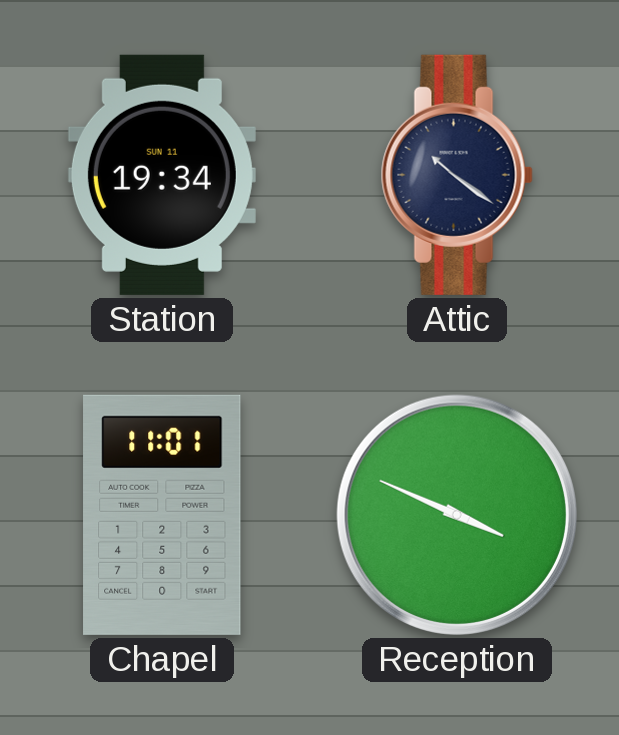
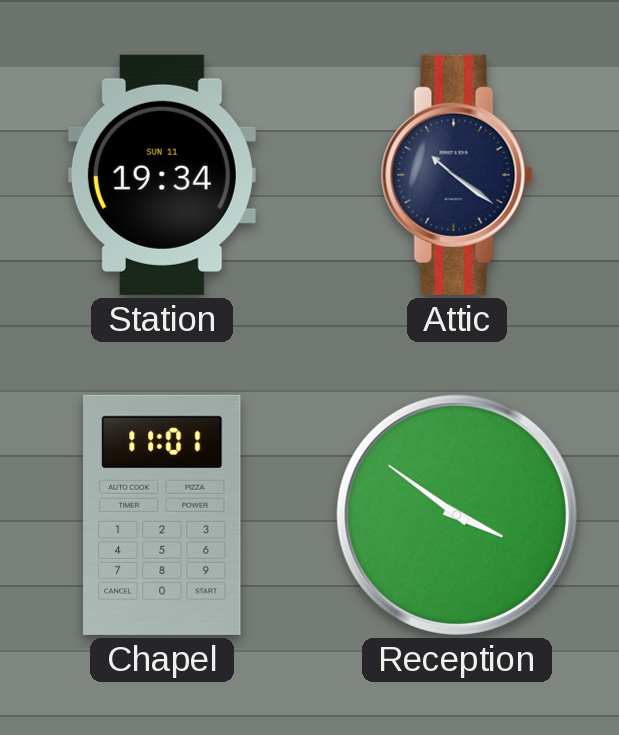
Reception: 3:49 -> 3:51 (457, 515)
